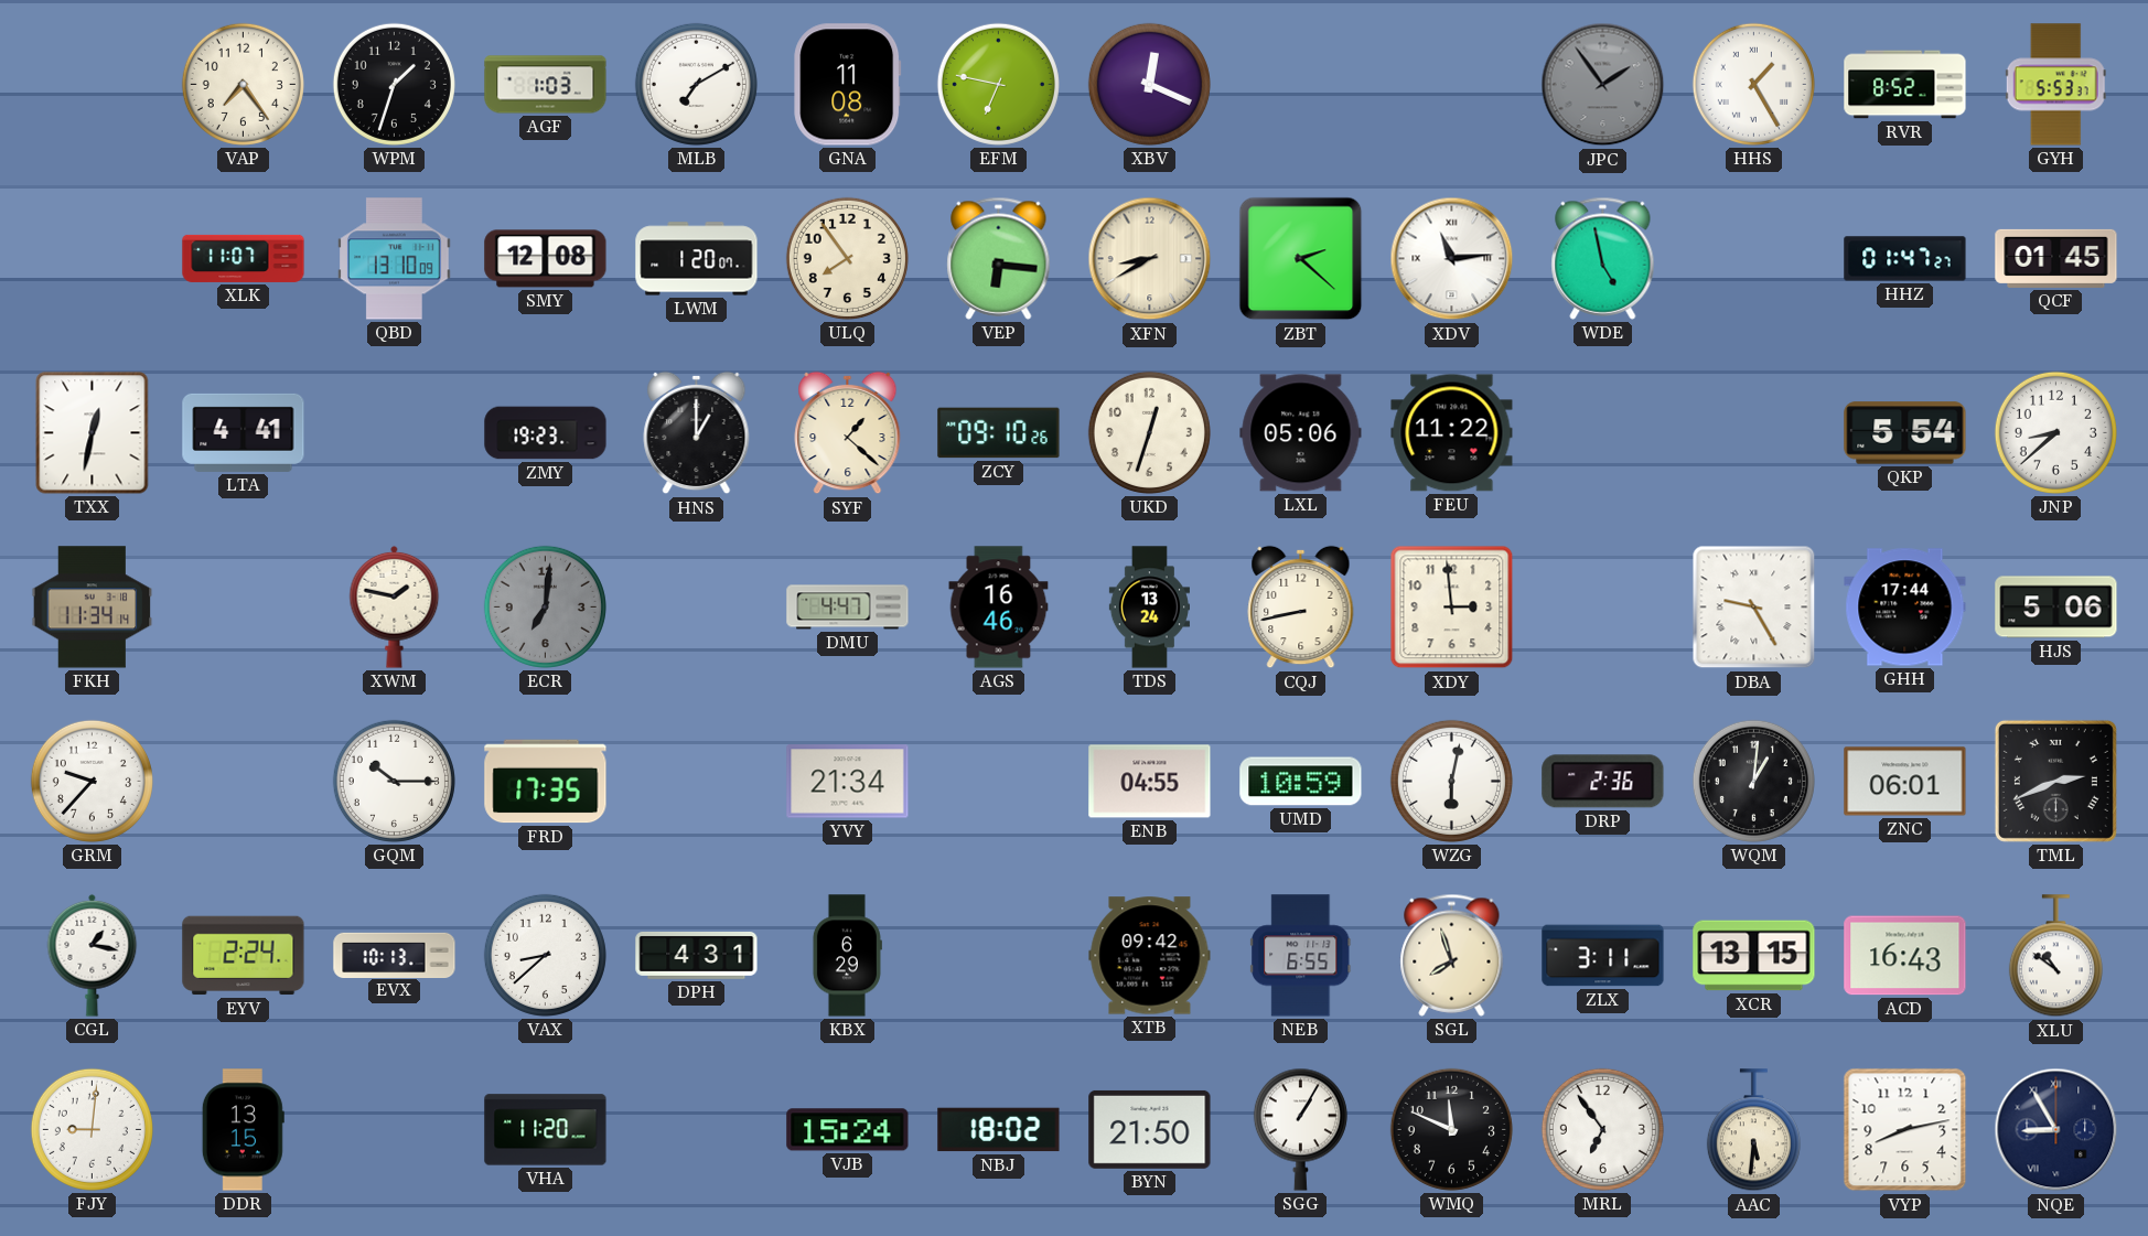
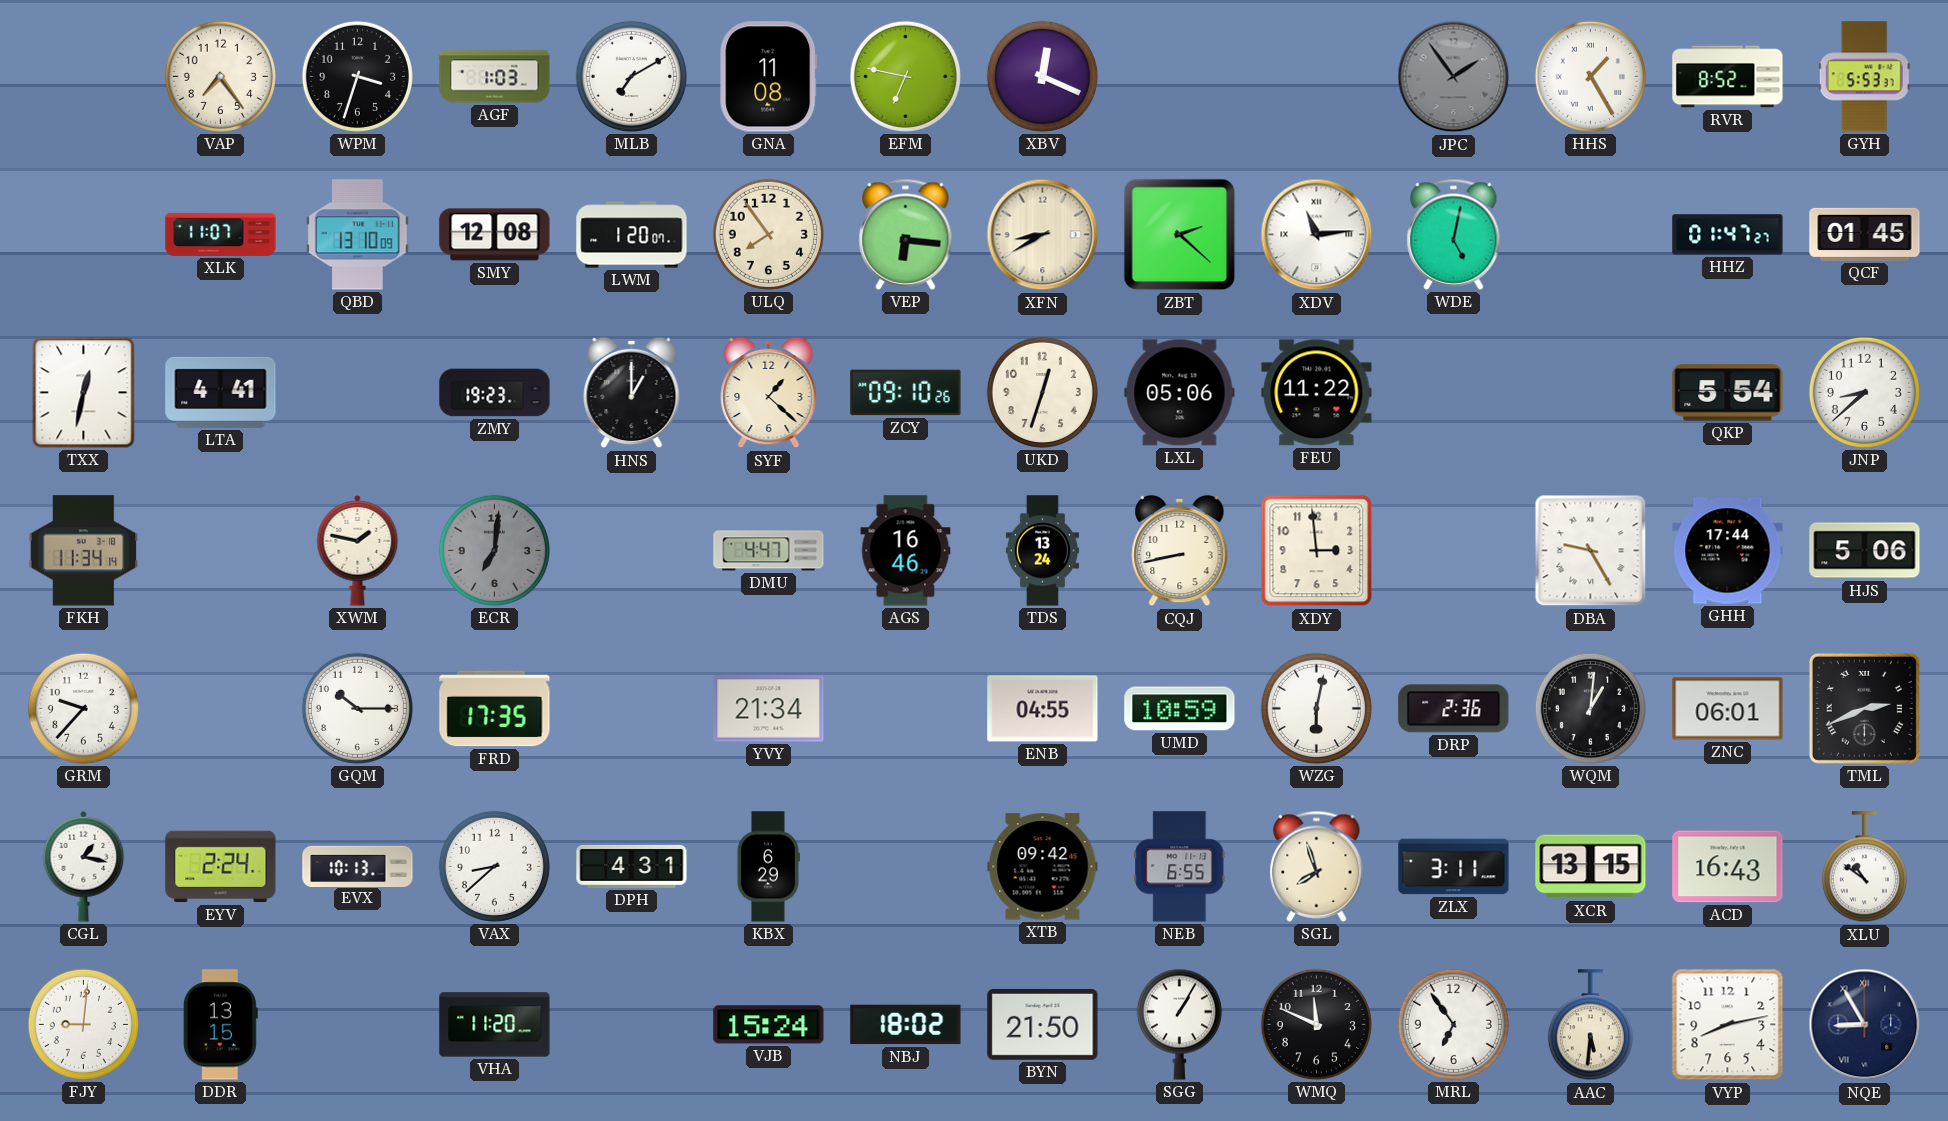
WPM: 1:33 -> 3:33 (357, 76)
WDE: 4:58 -> 5:02 (1454, 234)
